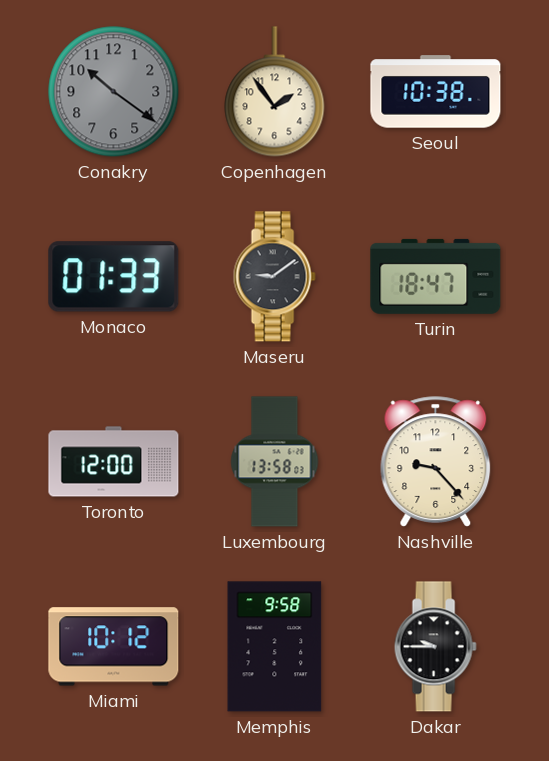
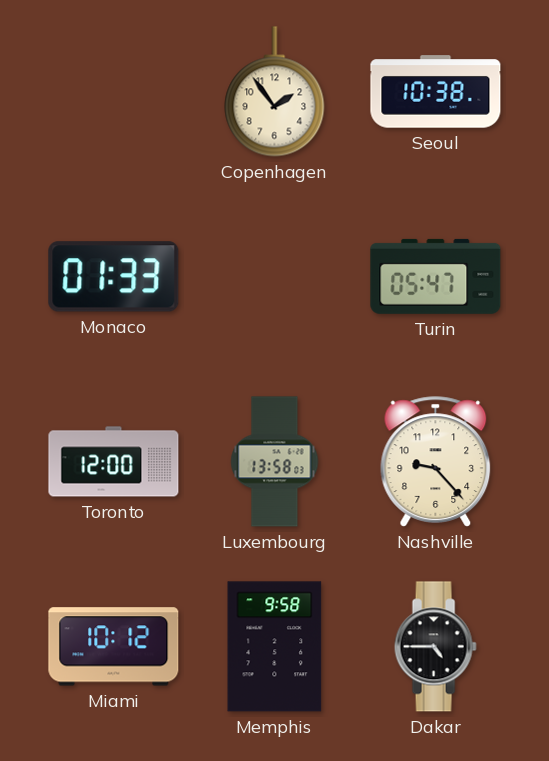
Conakry: 10:21 -> none (114, 92)
Maseru: 9:09 -> none (274, 277)
Turin: 18:47 -> 05:47 (436, 276)
Dakar: 9:45 -> 4:45 (435, 647)
